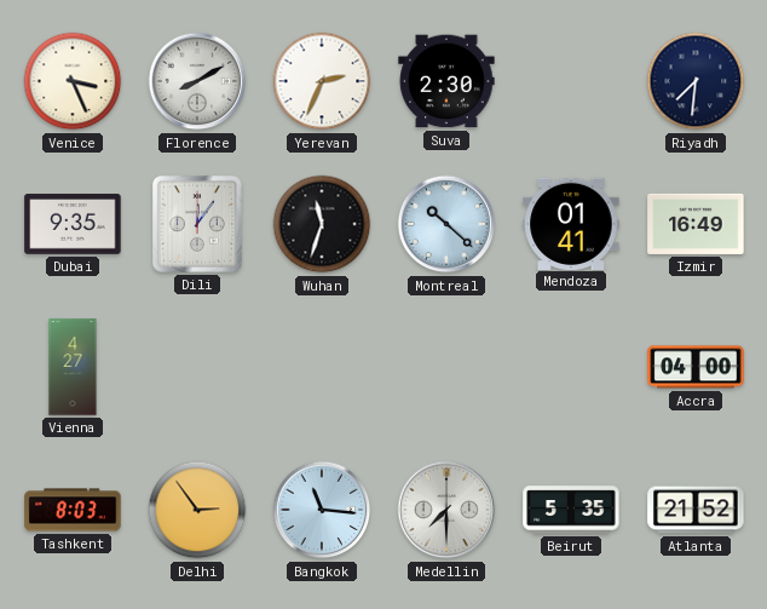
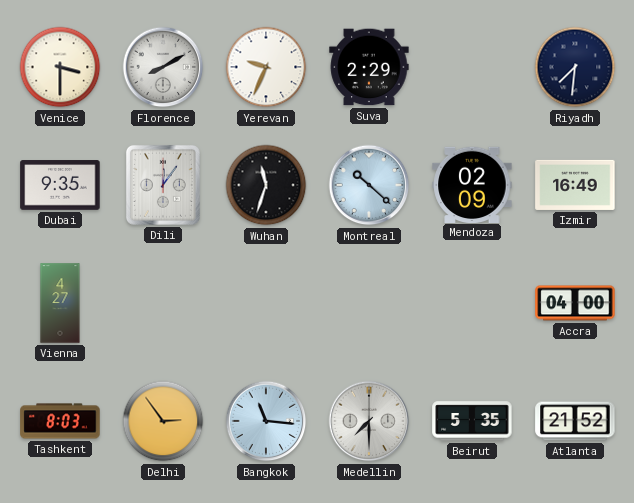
Venice: 3:26 -> 3:30 (60, 67)
Yerevan: 2:34 -> 9:34 (266, 67)
Suva: 2:30 -> 2:29 (369, 67)
Mendoza: 01:41 -> 02:09 (472, 184)
